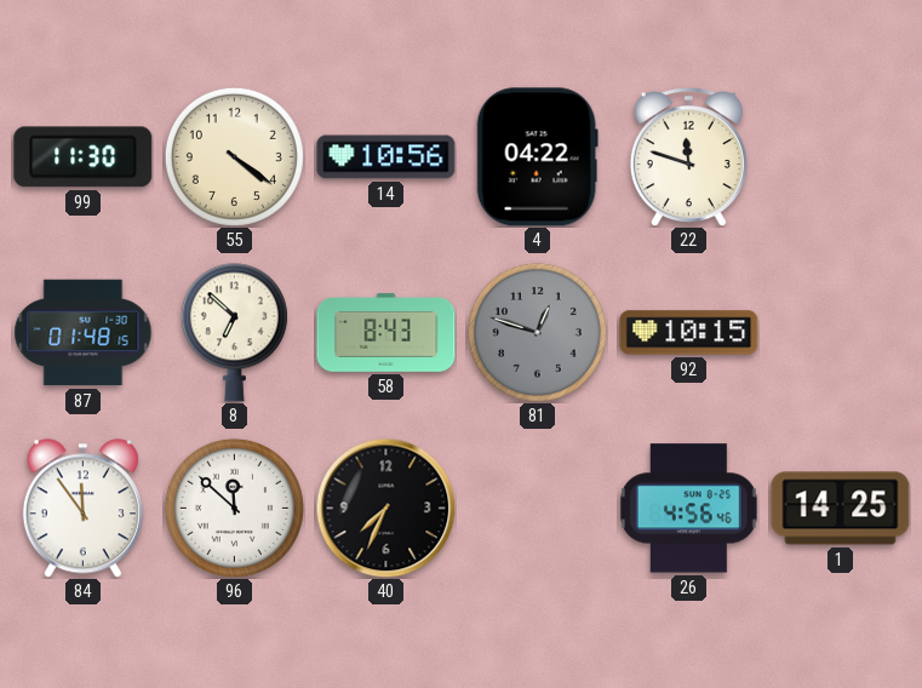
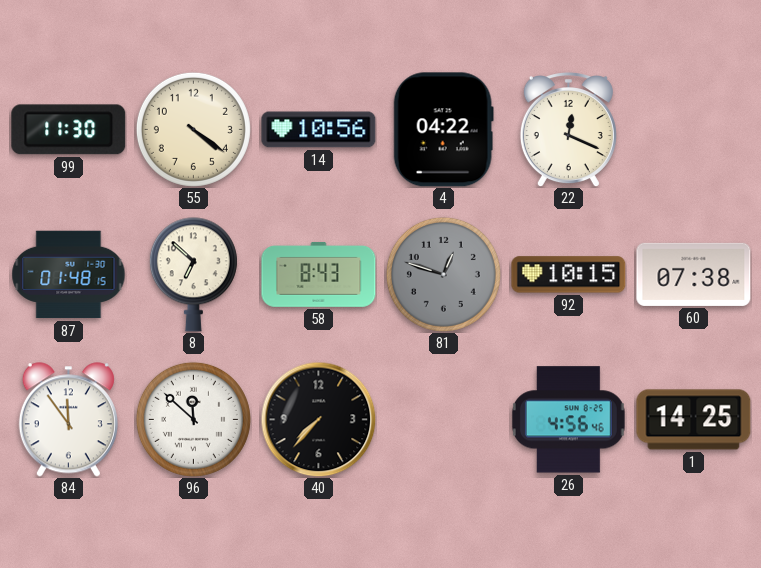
22: 11:48 -> 12:19 (568, 130)
60: none -> 07:38 (694, 274)
40: 7:34 -> 7:37 (318, 419)
